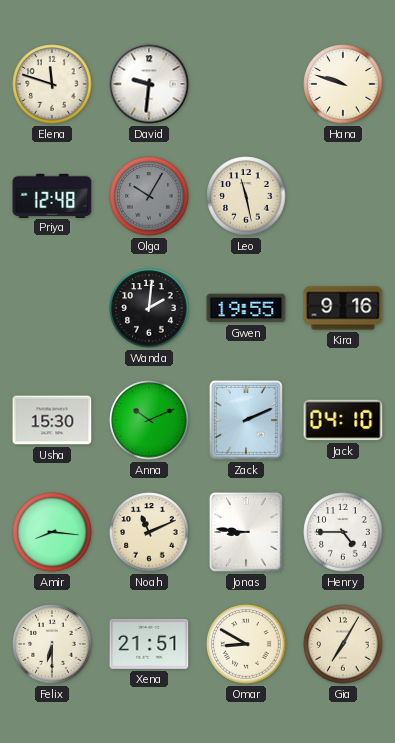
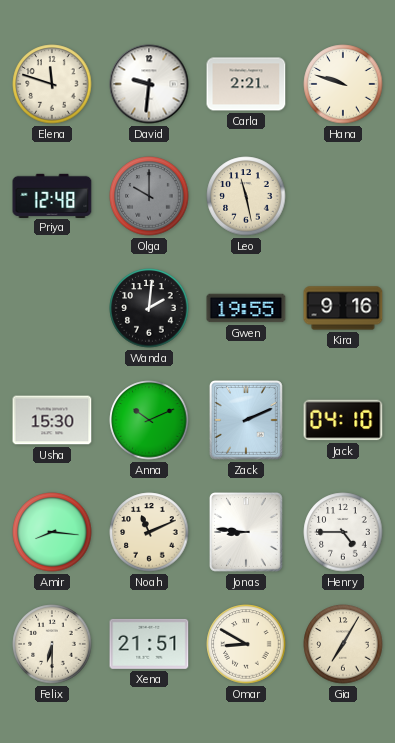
Carla: none -> 2:21 (246, 84)
Olga: 10:05 -> 10:00 (149, 196)
